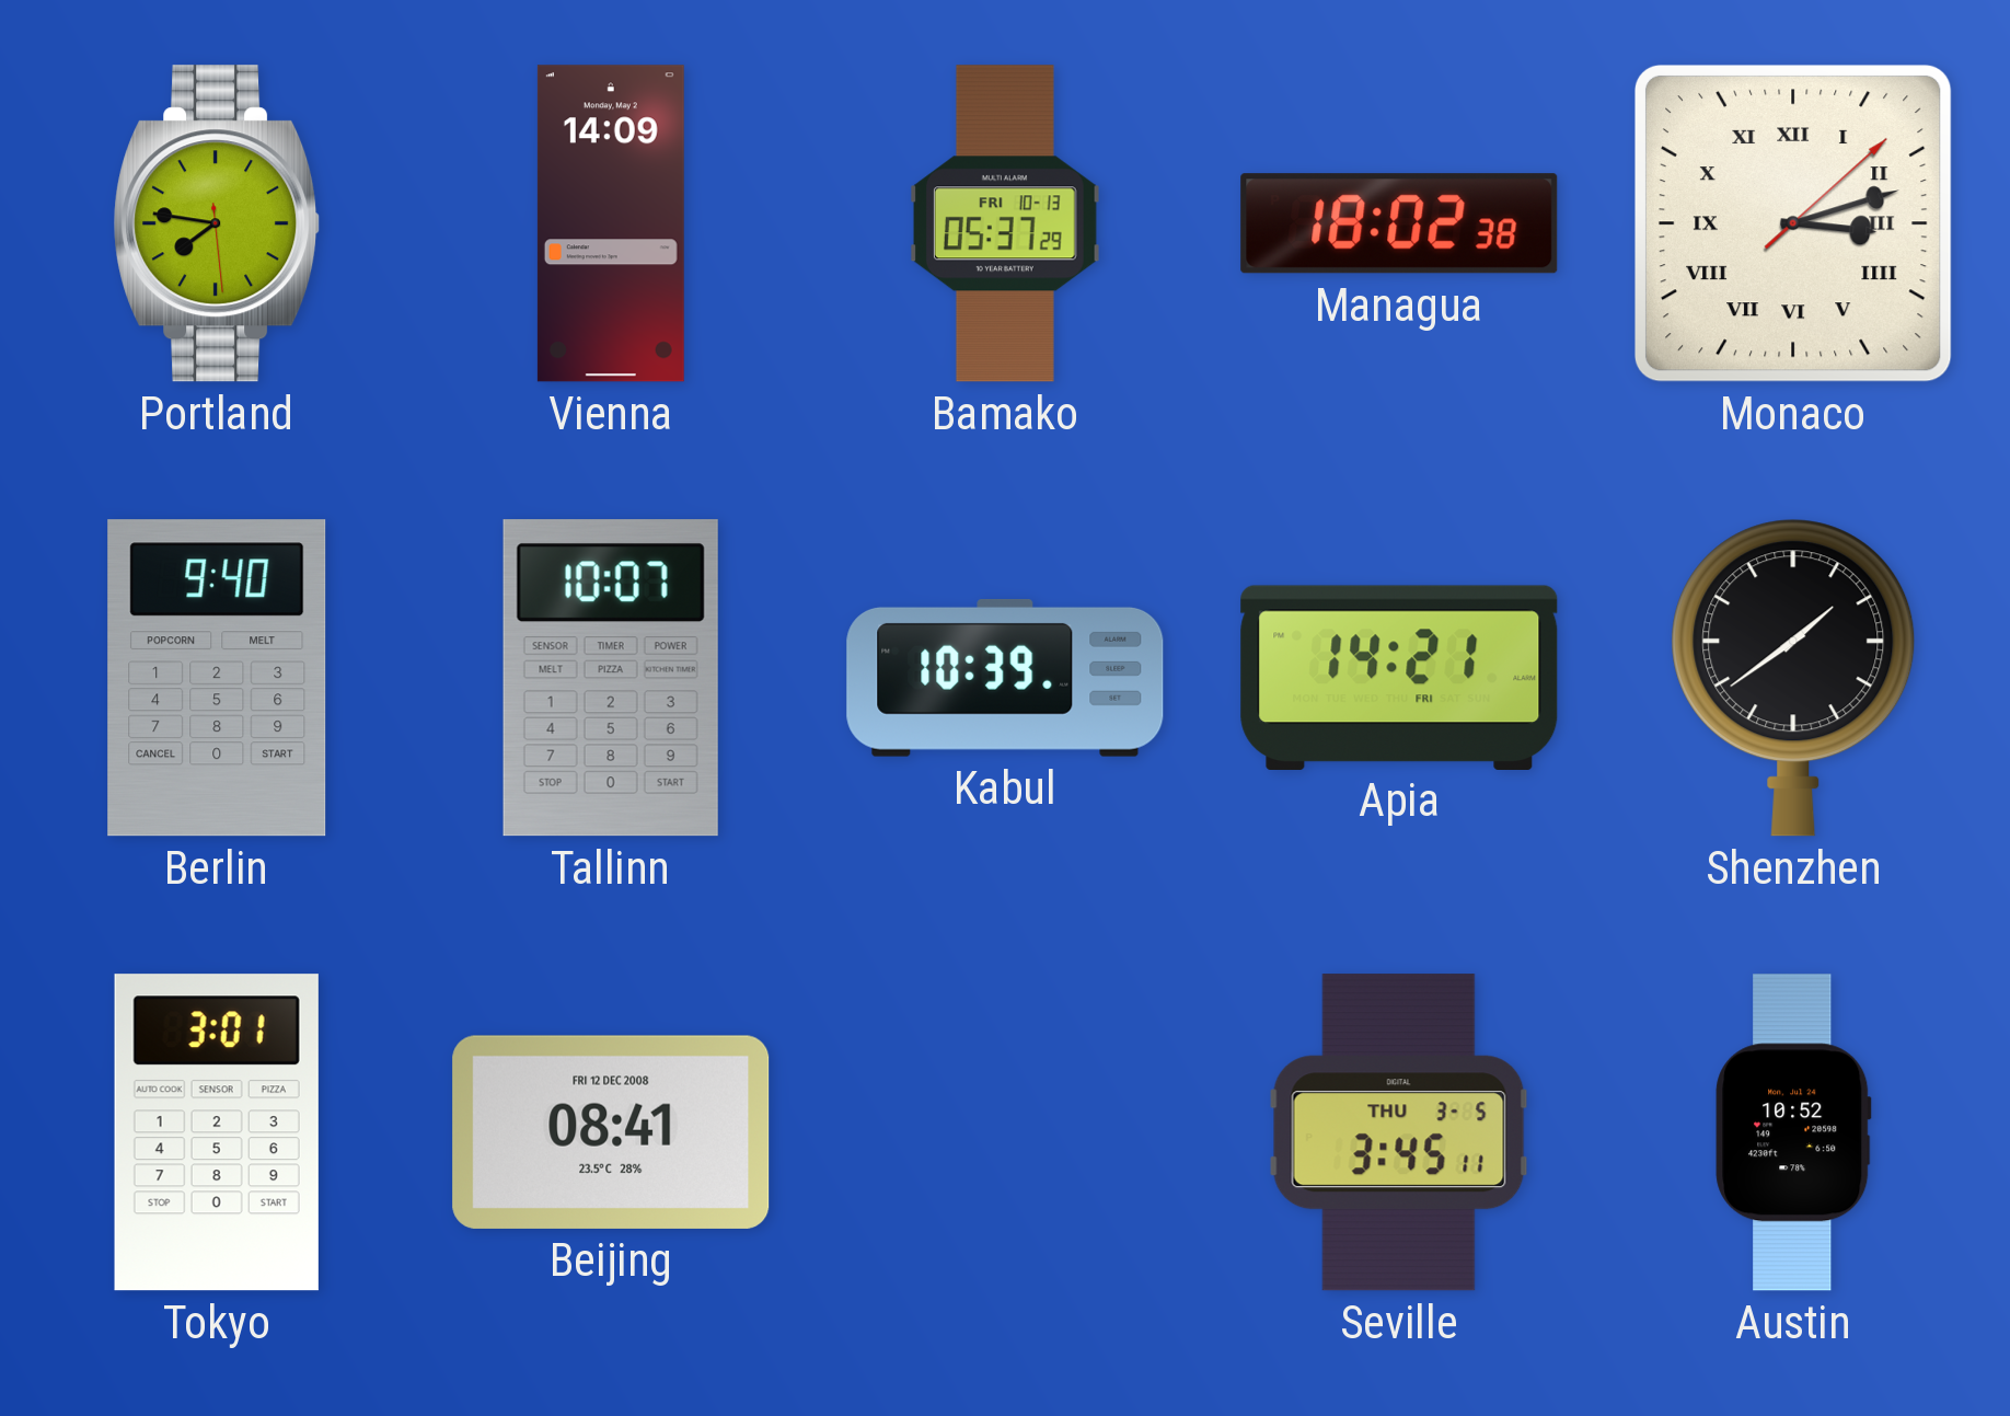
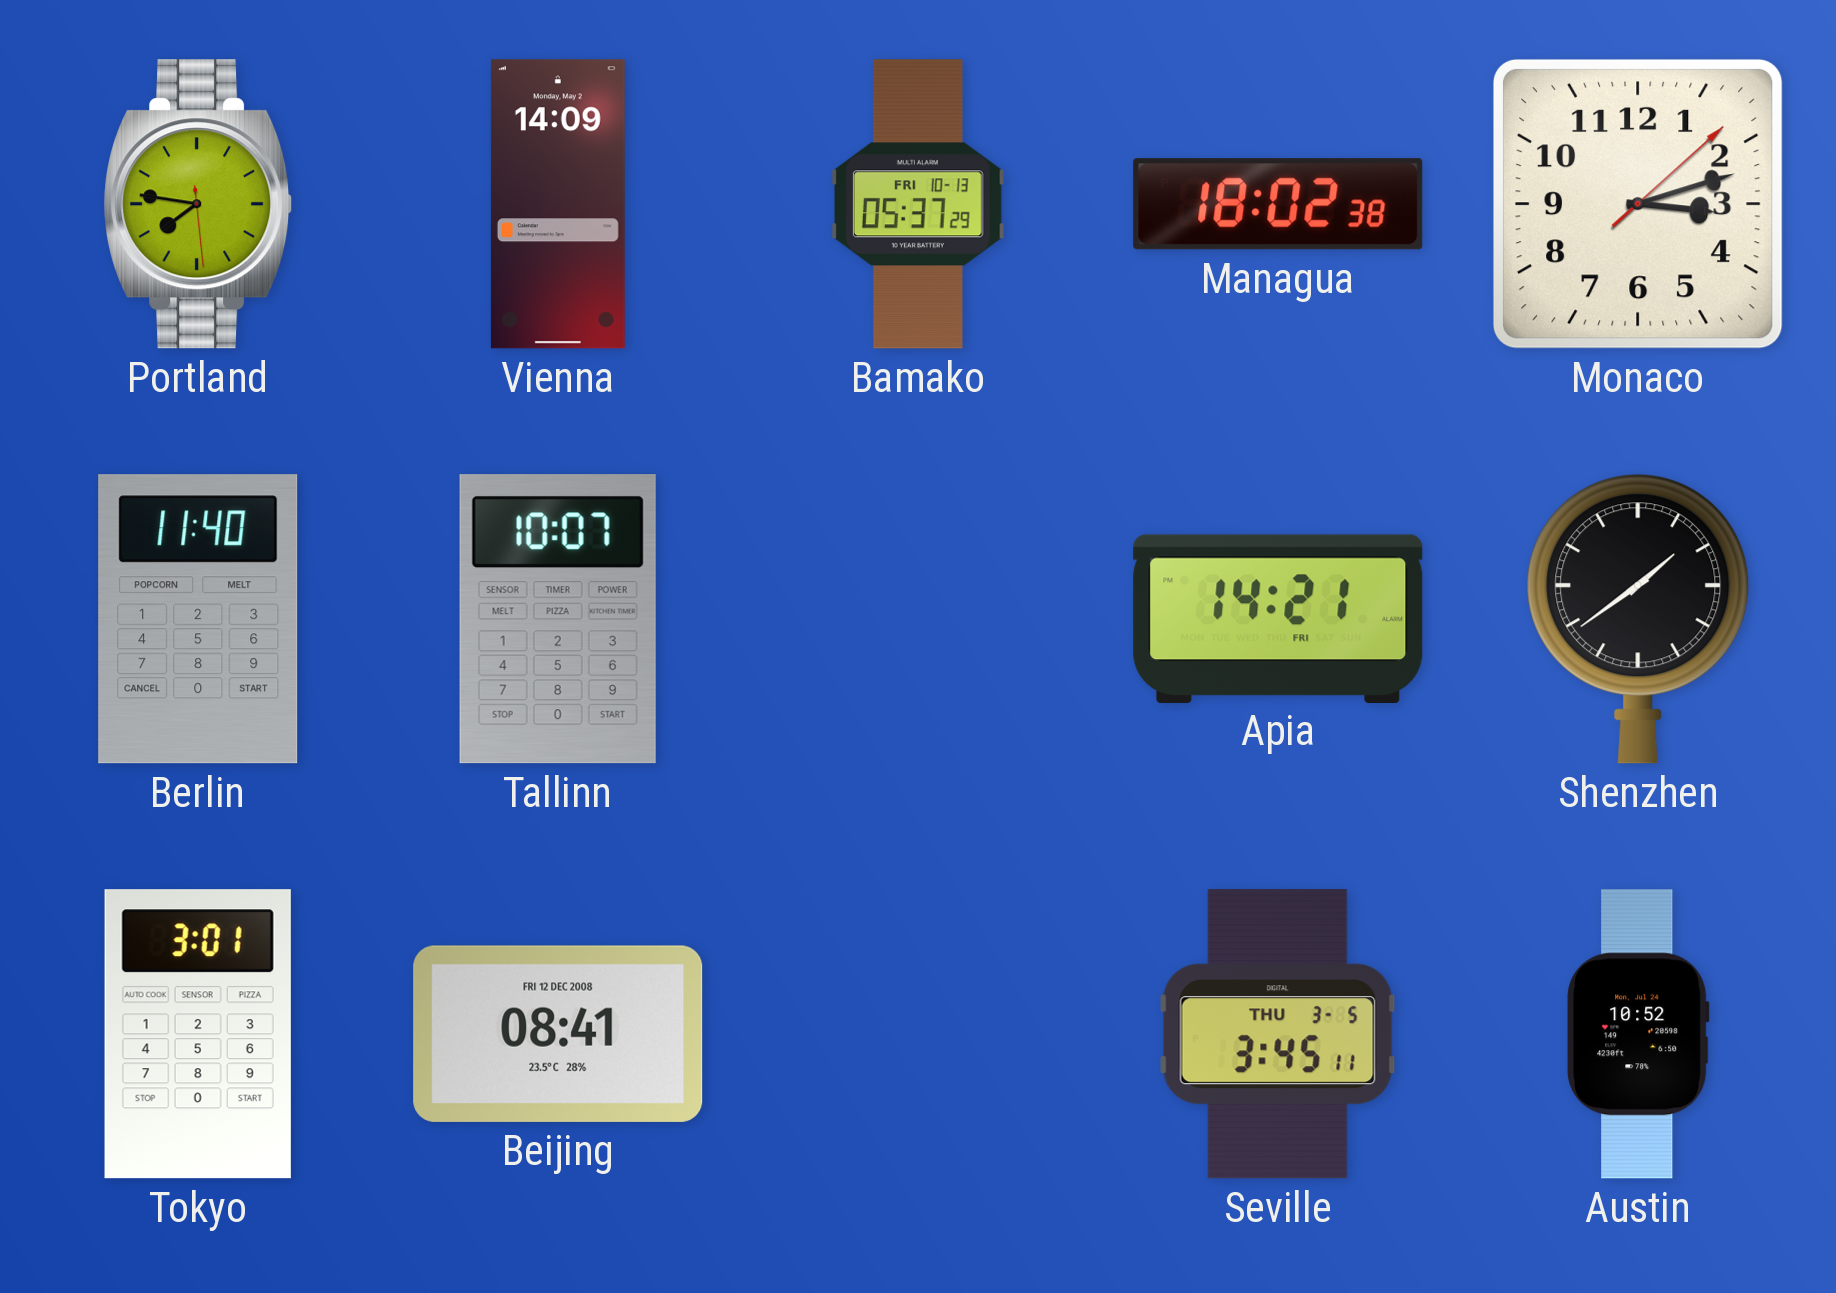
Monaco numerals: Roman -> Arabic (1638, 204)
Berlin: 9:40 -> 11:40 (198, 619)
Kabul: 10:39 -> none (1005, 678)
